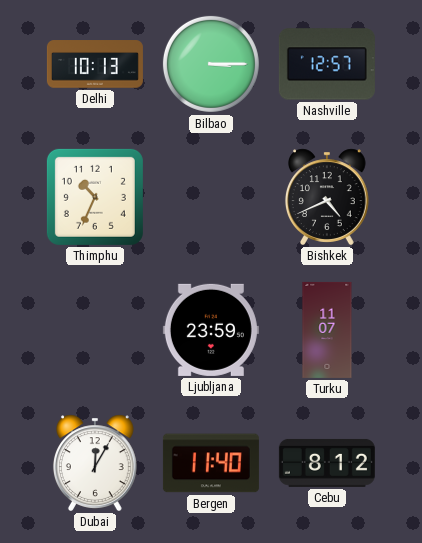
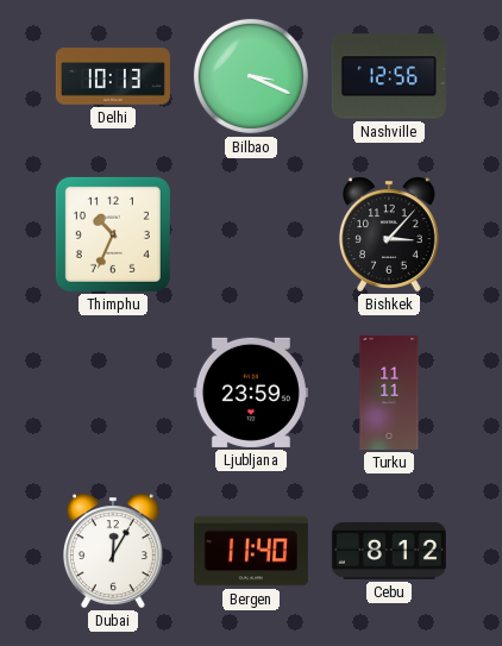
Bilbao: 3:15 -> 3:19 (251, 76)
Nashville: 12:57 -> 12:56 (389, 76)
Bishkek: 4:41 -> 3:07 (389, 234)
Turku: 11:07 -> 11:11 (389, 393)
